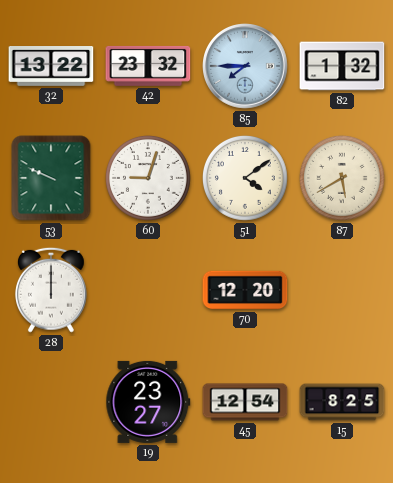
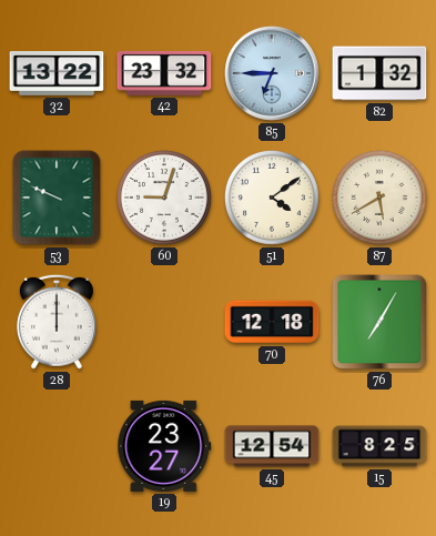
85: 7:45 -> 6:45 (272, 73)
70: 12:20 -> 12:18 (272, 322)
76: none -> 7:05 (379, 322)
